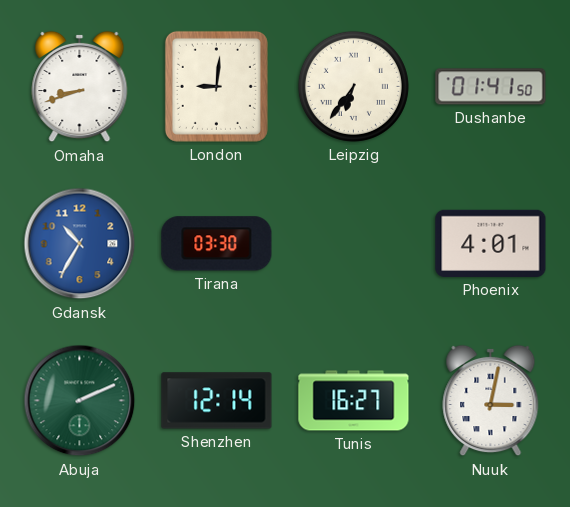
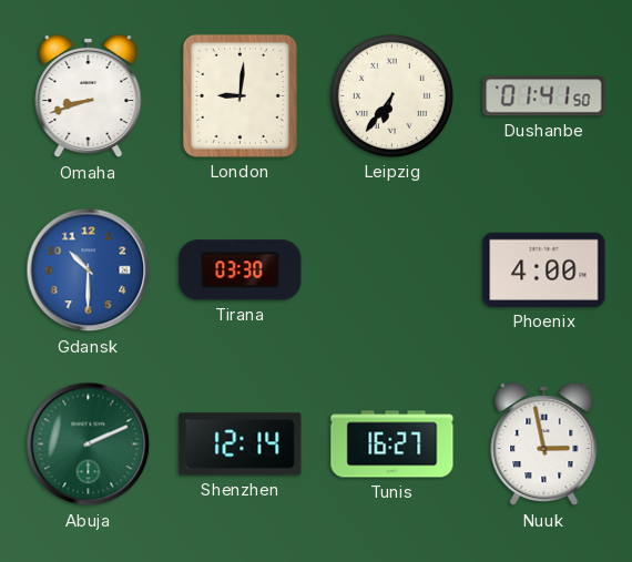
Gdansk: 10:35 -> 10:30 (89, 270)
Phoenix: 4:01 -> 4:00 (544, 269)
Nuuk: 3:02 -> 2:58 (544, 445)
